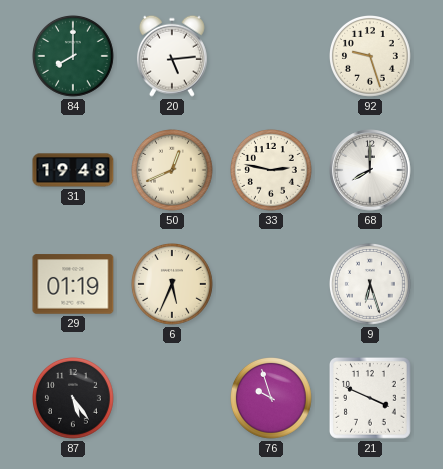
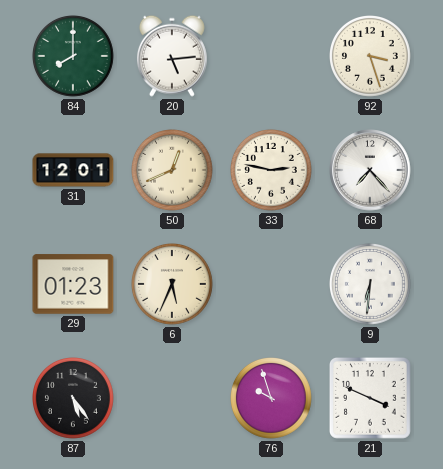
92: 9:27 -> 3:27 (371, 57)
31: 19:48 -> 12:01 (73, 170)
68: 8:00 -> 7:23 (370, 170)
29: 01:19 -> 01:23 (73, 284)
9: 6:27 -> 6:31 (371, 285)
